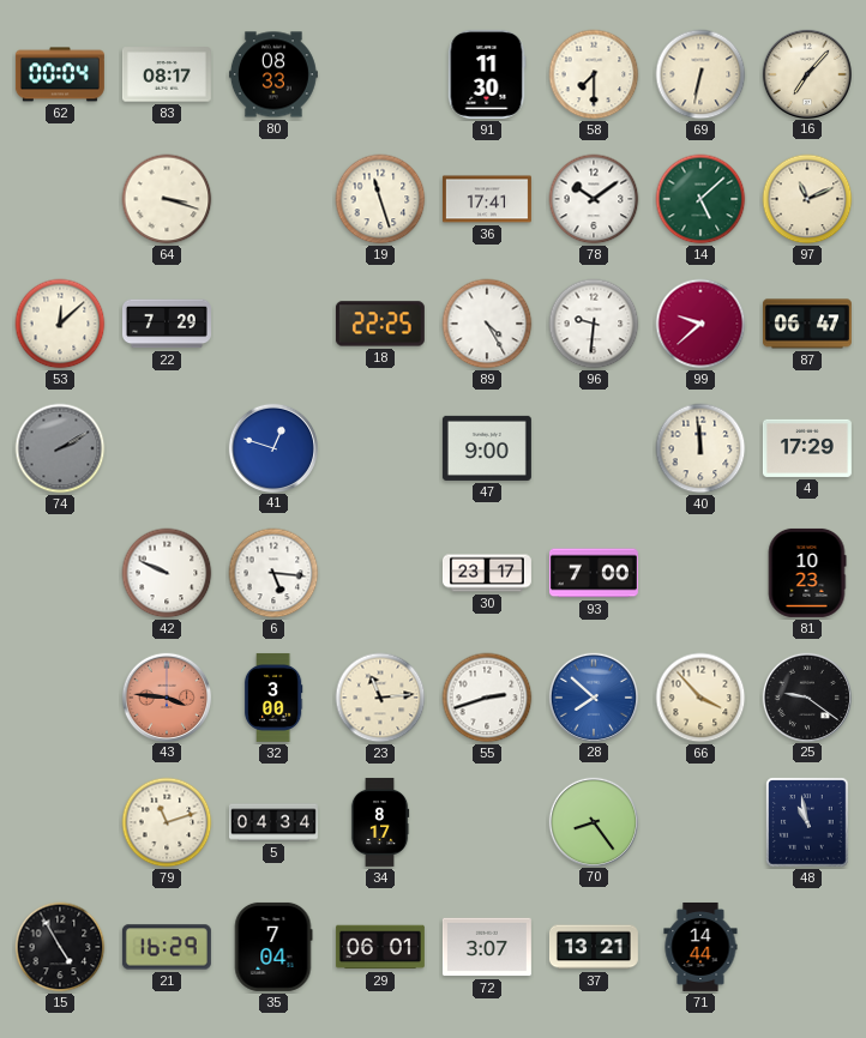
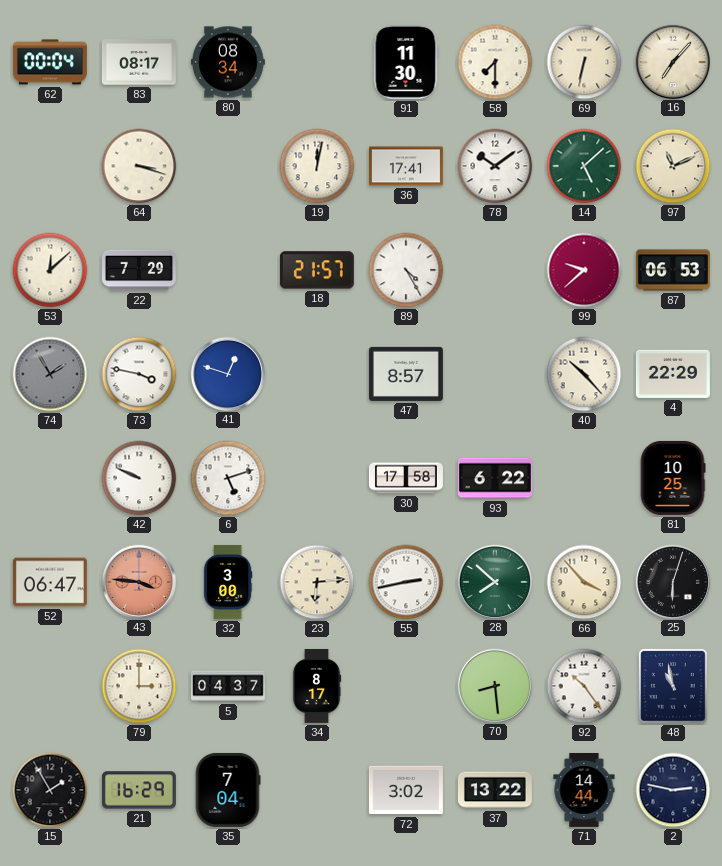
80: 08:33 -> 08:34 (228, 62)
19: 11:27 -> 12:02 (317, 166)
18: 22:25 -> 21:57 (317, 270)
96: 9:31 -> none (594, 324)
87: 06:47 -> 06:53 (673, 270)
74: 2:10 -> 1:55 (50, 374)
73: none -> 3:47 (139, 374)
47: 9:00 -> 8:57 (406, 374)
40: 11:59 -> 10:23 (584, 374)
4: 17:29 -> 22:29 (673, 374)
6: 5:16 -> 5:12 (228, 478)
30: 23:17 -> 17:58 (406, 478)
93: 7:00 -> 6:22 (495, 478)
81: 10:23 -> 10:25 (673, 478)
52: none -> 06:47 (50, 582)
23: 11:14 -> 6:14 (317, 582)
55: 2:42 -> 2:43 (406, 582)
28 dial: blue -> green (494, 581)
25: 9:21 -> 6:03 (672, 581)
79: 11:12 -> 3:00 (139, 686)
5: 04:34 -> 04:37 (228, 686)
70: 8:24 -> 8:29 (494, 685)
92: none -> 10:24 (584, 686)
15: 4:55 -> 1:55 (50, 790)
29: 06:01 -> none (380, 947)
72: 3:07 -> 3:02 (406, 790)
37: 13:21 -> 13:22 (495, 790)
2: none -> 2:47 (673, 790)
